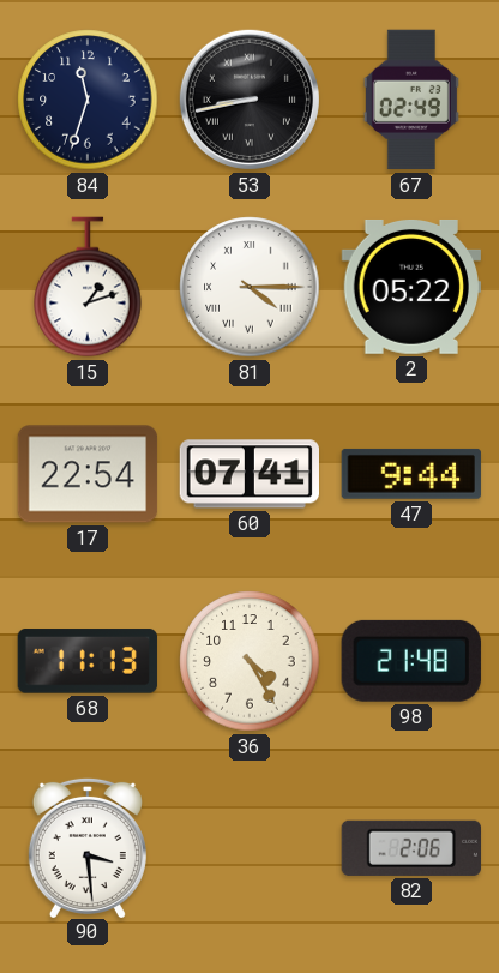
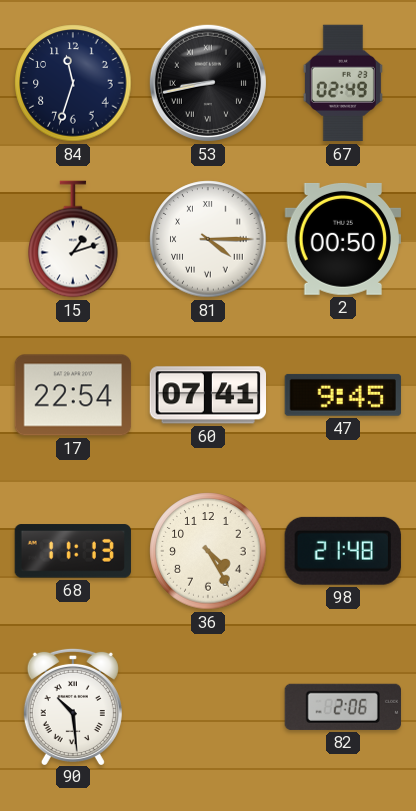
2: 05:22 -> 00:50 (342, 239)
47: 9:44 -> 9:45 (343, 395)
90: 3:29 -> 10:29 (73, 706)
